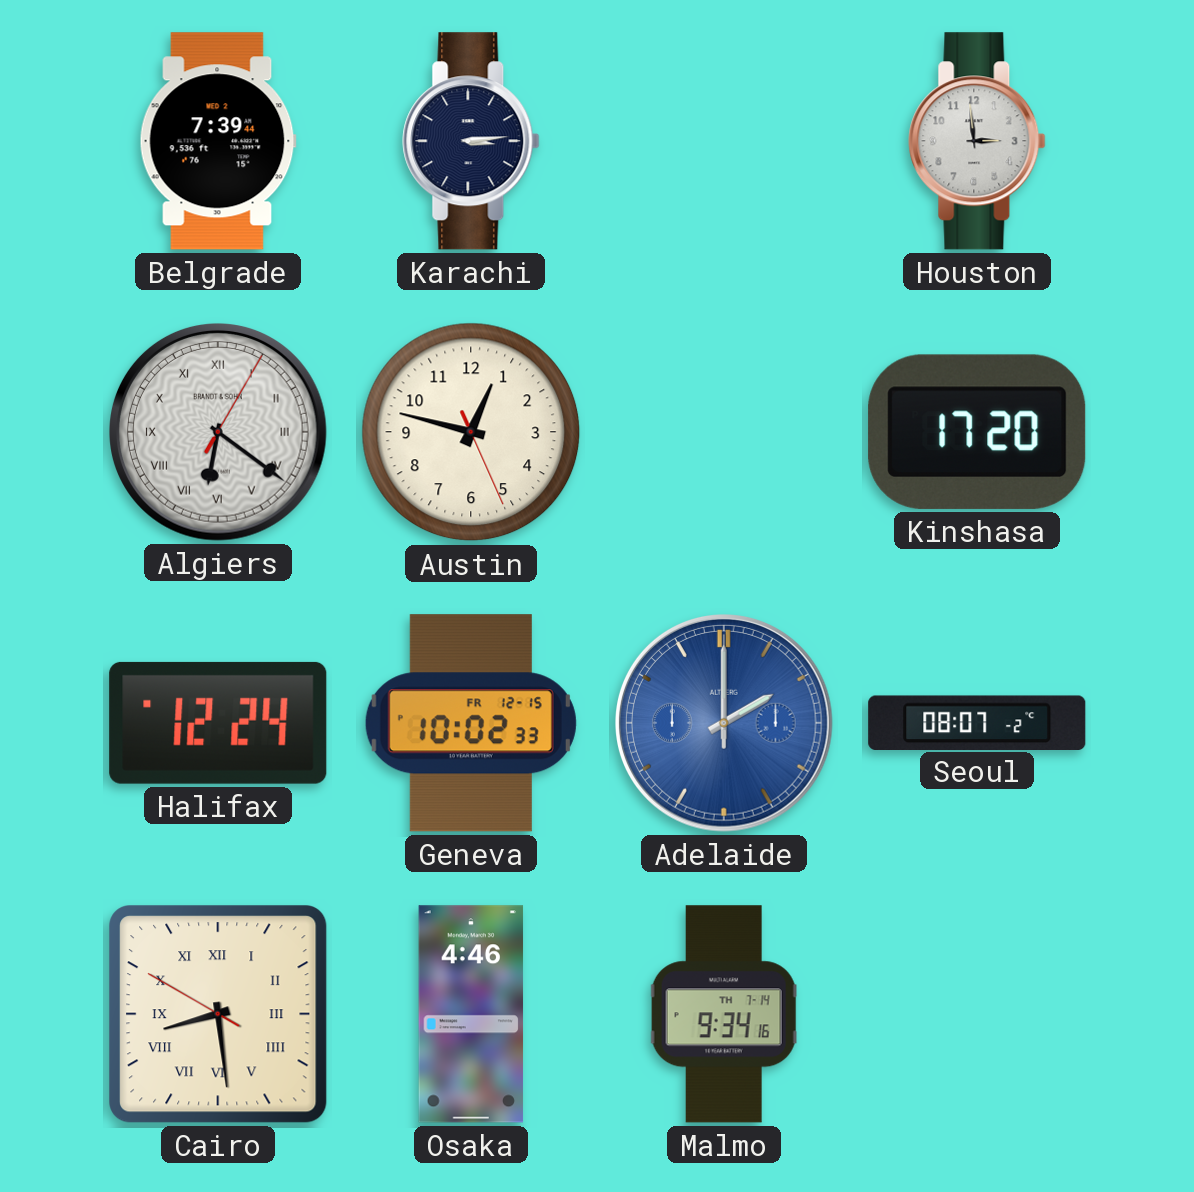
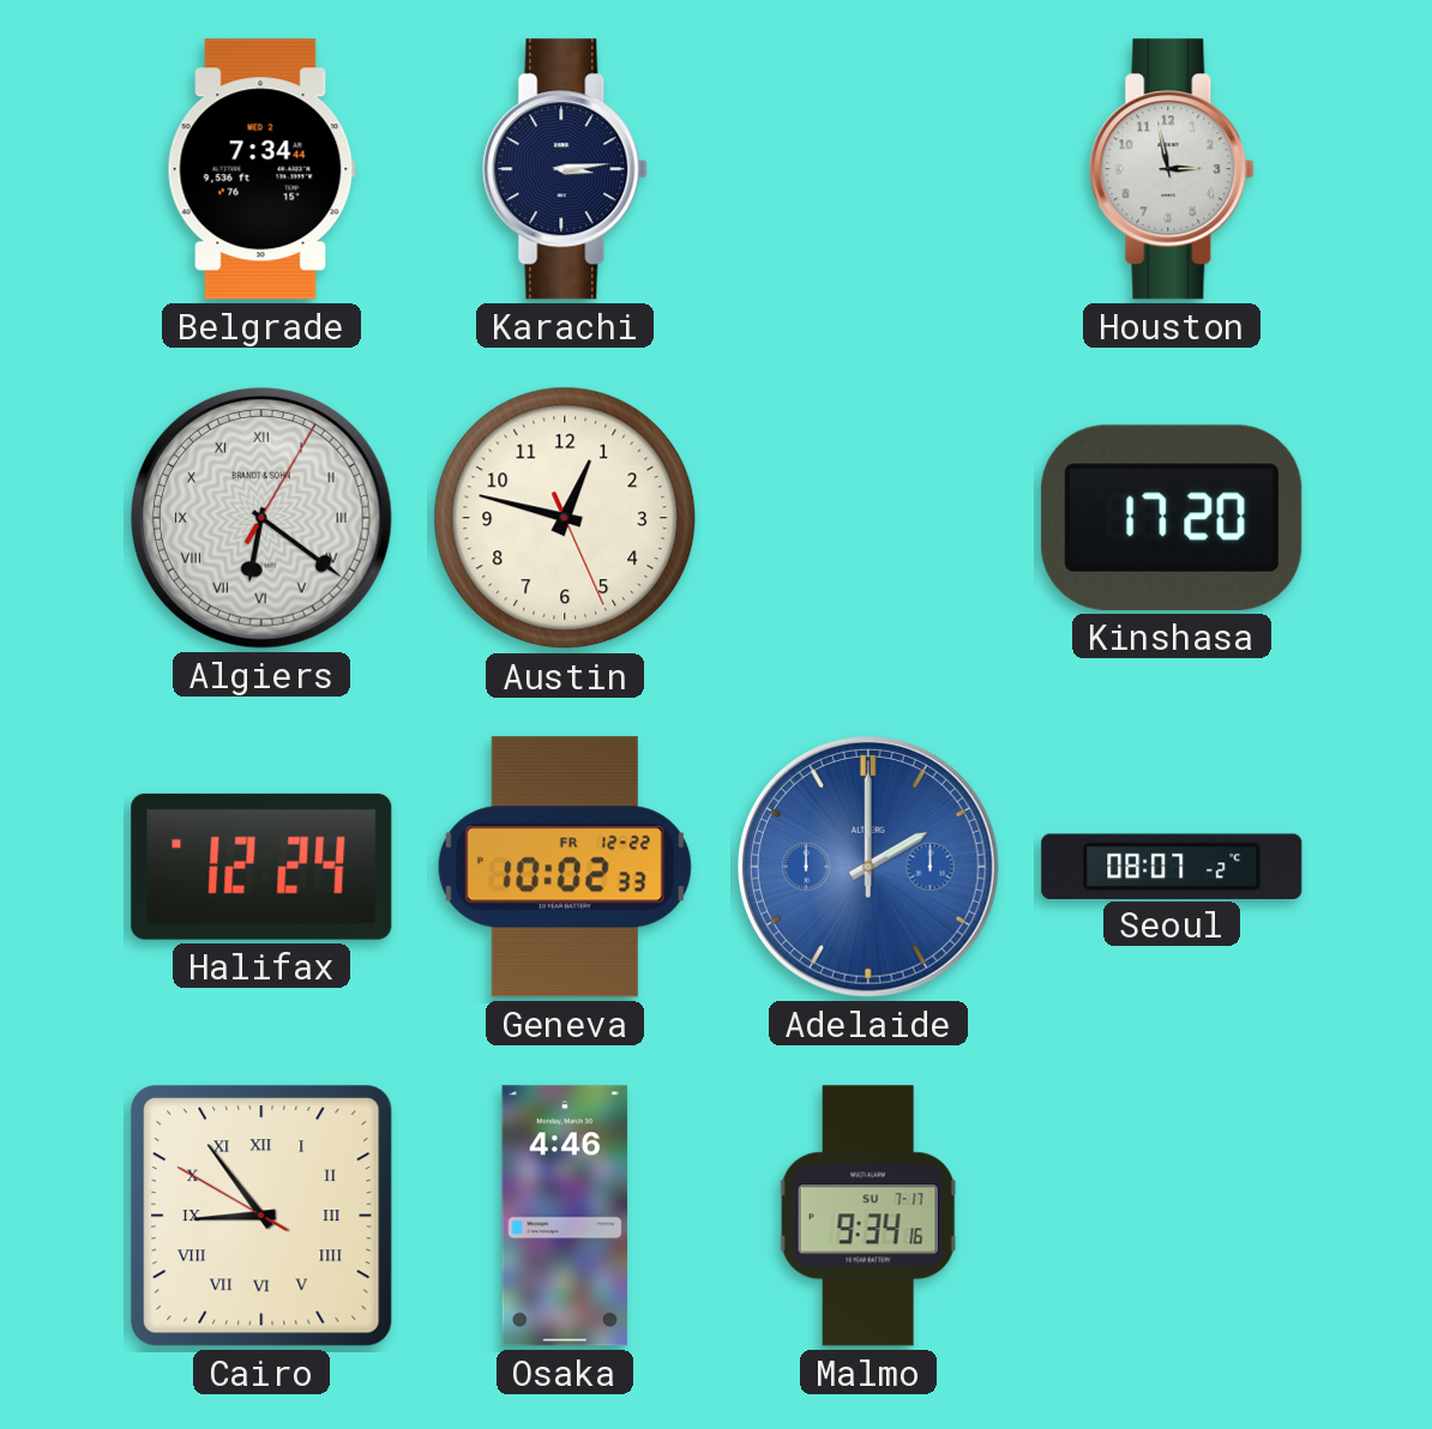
Belgrade: 7:39 -> 7:34 (261, 169)
Houston: 2:59 -> 2:58 (1172, 169)
Geneva date: FR 12-15 -> FR 12-22 (565, 867)
Cairo: 8:28 -> 8:53 (261, 1216)
Malmo date: TH 7-14 -> SU 7-17 (868, 1216)
